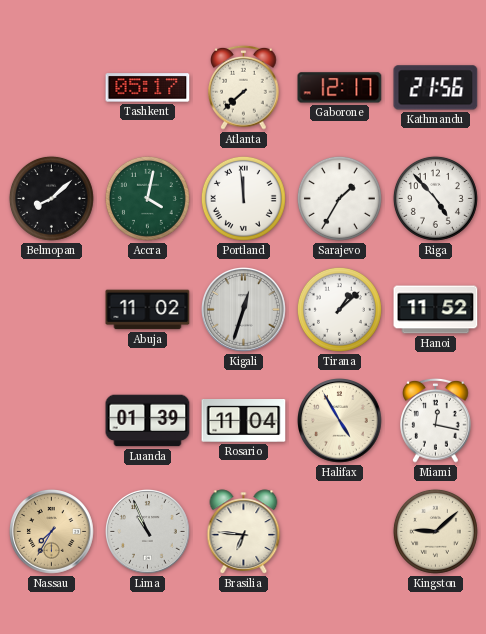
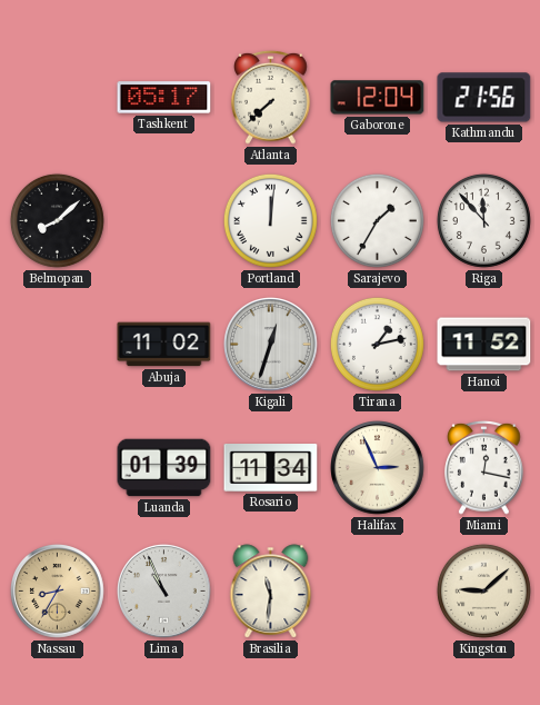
Gaborone: 12:17 -> 12:04 (378, 98)
Accra: 4:02 -> none (147, 198)
Portland: 11:59 -> 12:01 (270, 220)
Riga: 4:53 -> 11:53 (483, 220)
Tirana: 1:08 -> 1:13 (377, 344)
Rosario: 11:04 -> 11:34 (271, 468)
Halifax: 4:55 -> 2:56 (378, 468)
Nassau: 7:35 -> 8:35 (58, 592)
Brasilia: 6:46 -> 11:31 (271, 592)
